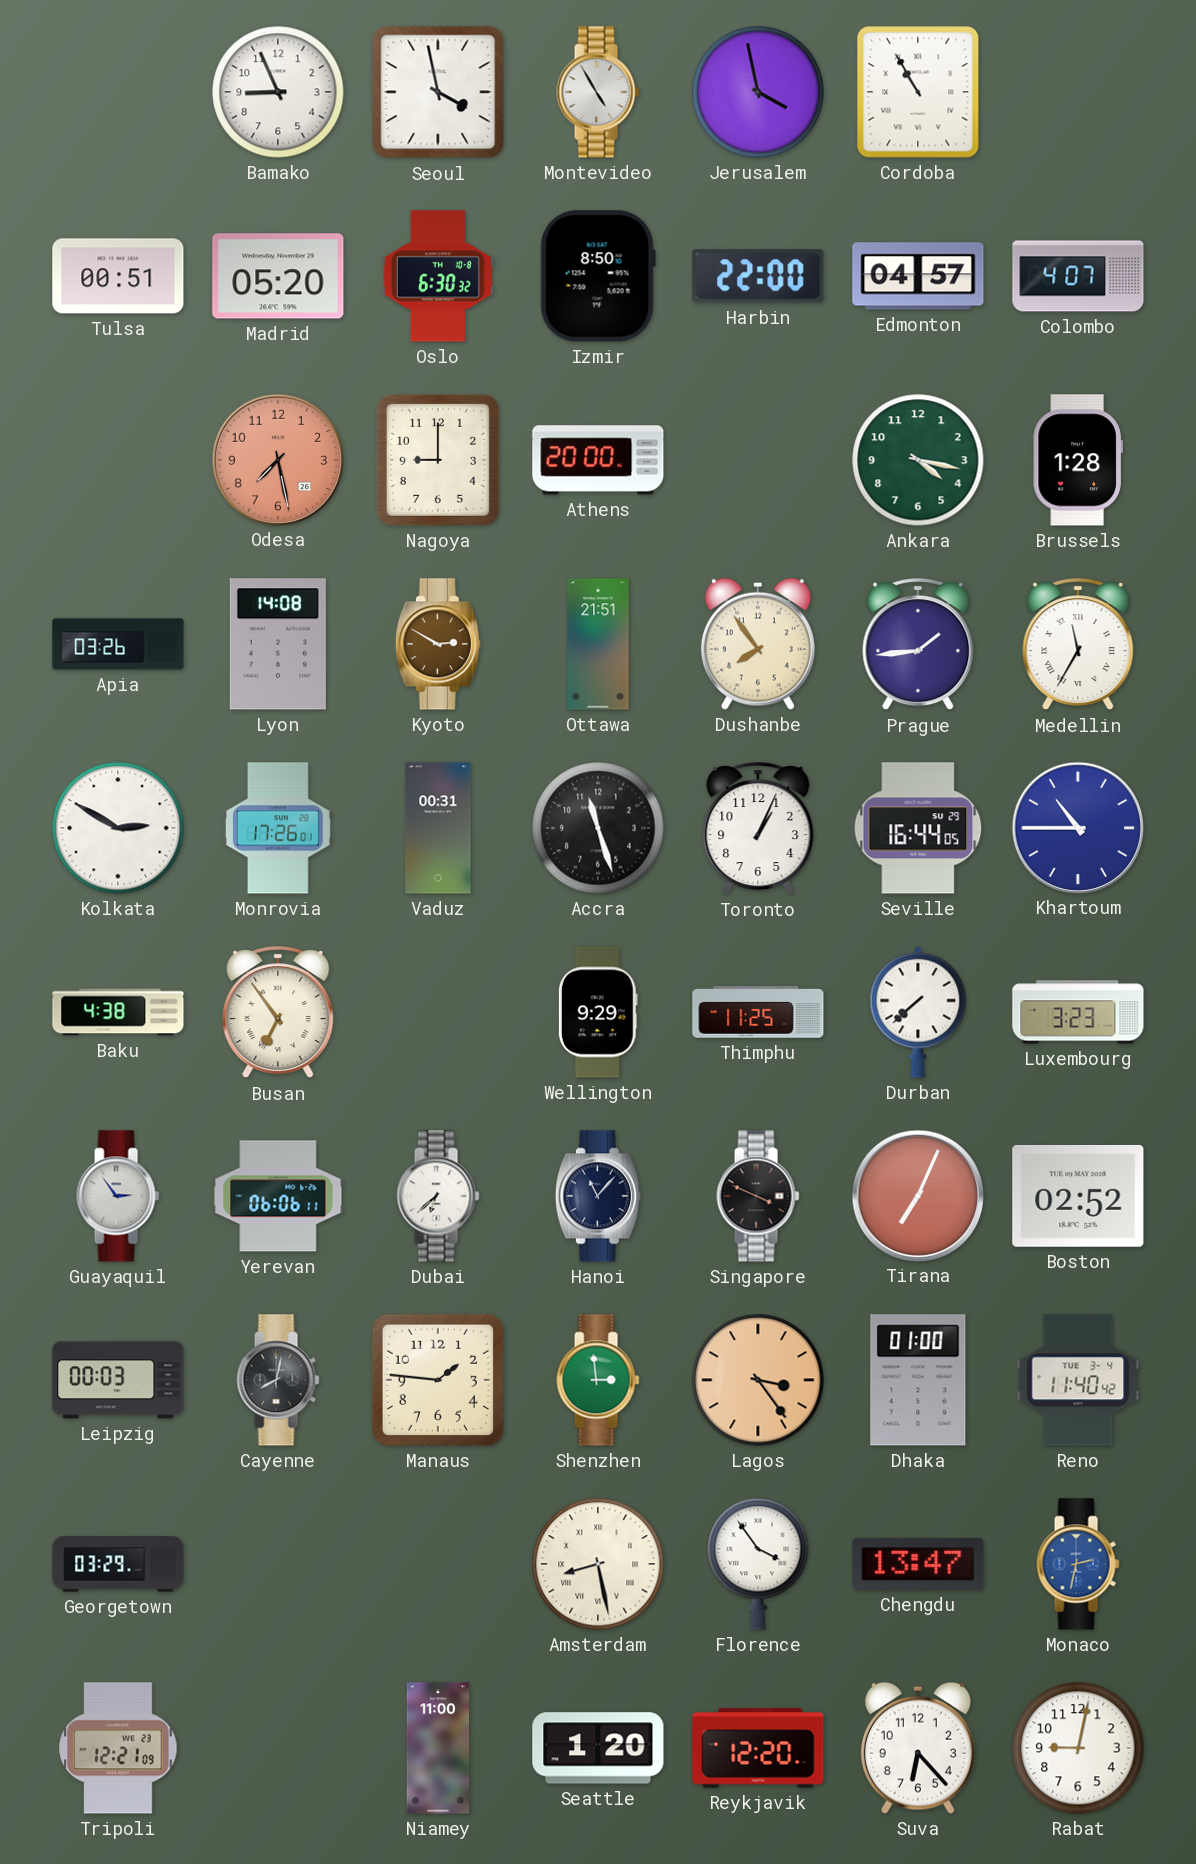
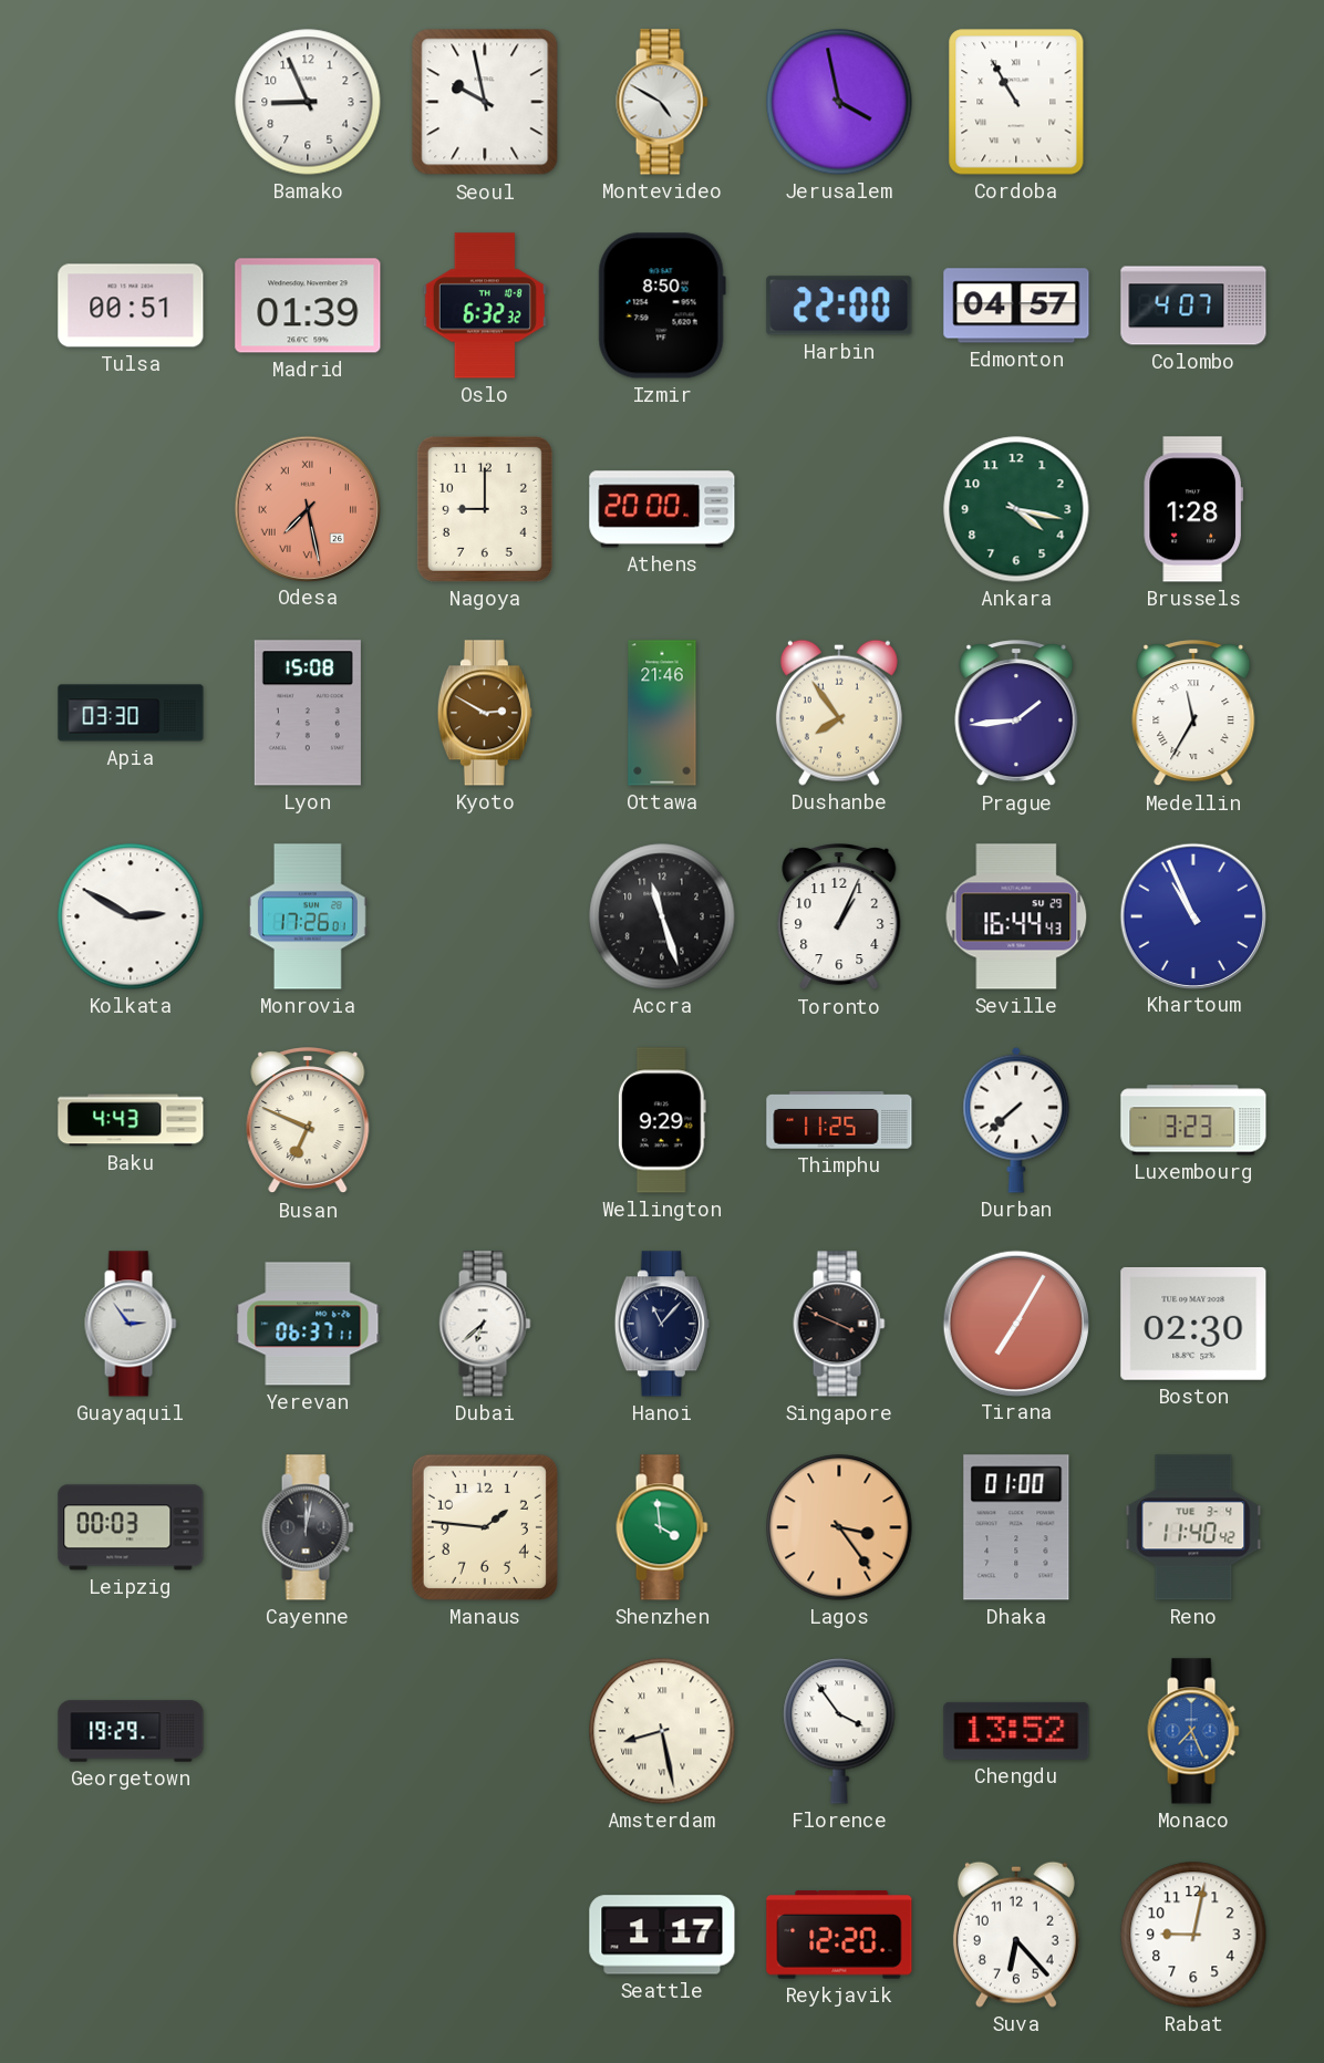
Seoul: 3:58 -> 9:58 (485, 102)
Montevideo: 4:55 -> 4:50 (662, 102)
Madrid: 05:20 -> 01:39 (308, 305)
Oslo: 6:30 -> 6:32 (485, 305)
Odesa numerals: Arabic -> Roman (307, 508)
Apia: 03:26 -> 03:30 (131, 713)
Lyon: 14:08 -> 15:08 (308, 713)
Ottawa: 21:51 -> 21:46 (662, 713)
Vaduz: 00:31 -> none (438, 828)
Seville: 16:44:05 -> 16:44:43 (1016, 916)
Khartoum: 10:45 -> 10:56 (1192, 915)
Baku: 4:38 -> 4:43 (131, 1120)
Busan: 6:54 -> 6:49 (308, 1121)
Yerevan: 06:06 -> 06:37 (308, 1324)
Tirana: 7:04 -> 7:05 (1015, 1323)
Boston: 02:52 -> 02:30 (1193, 1324)
Cayenne: 8:02 -> 12:02 (308, 1527)
Shenzhen: 2:59 -> 3:59 (662, 1527)
Georgetown: 03:29 -> 19:29 (131, 1731)
Chengdu: 13:47 -> 13:52 (1016, 1731)
Monaco: 2:32 -> 7:26 (1193, 1731)
Tripoli: 12:21 -> none (118, 1748)
Niamey: 11:00 -> none (438, 1748)
Seattle: 1:20 -> 1:17 (662, 1935)
